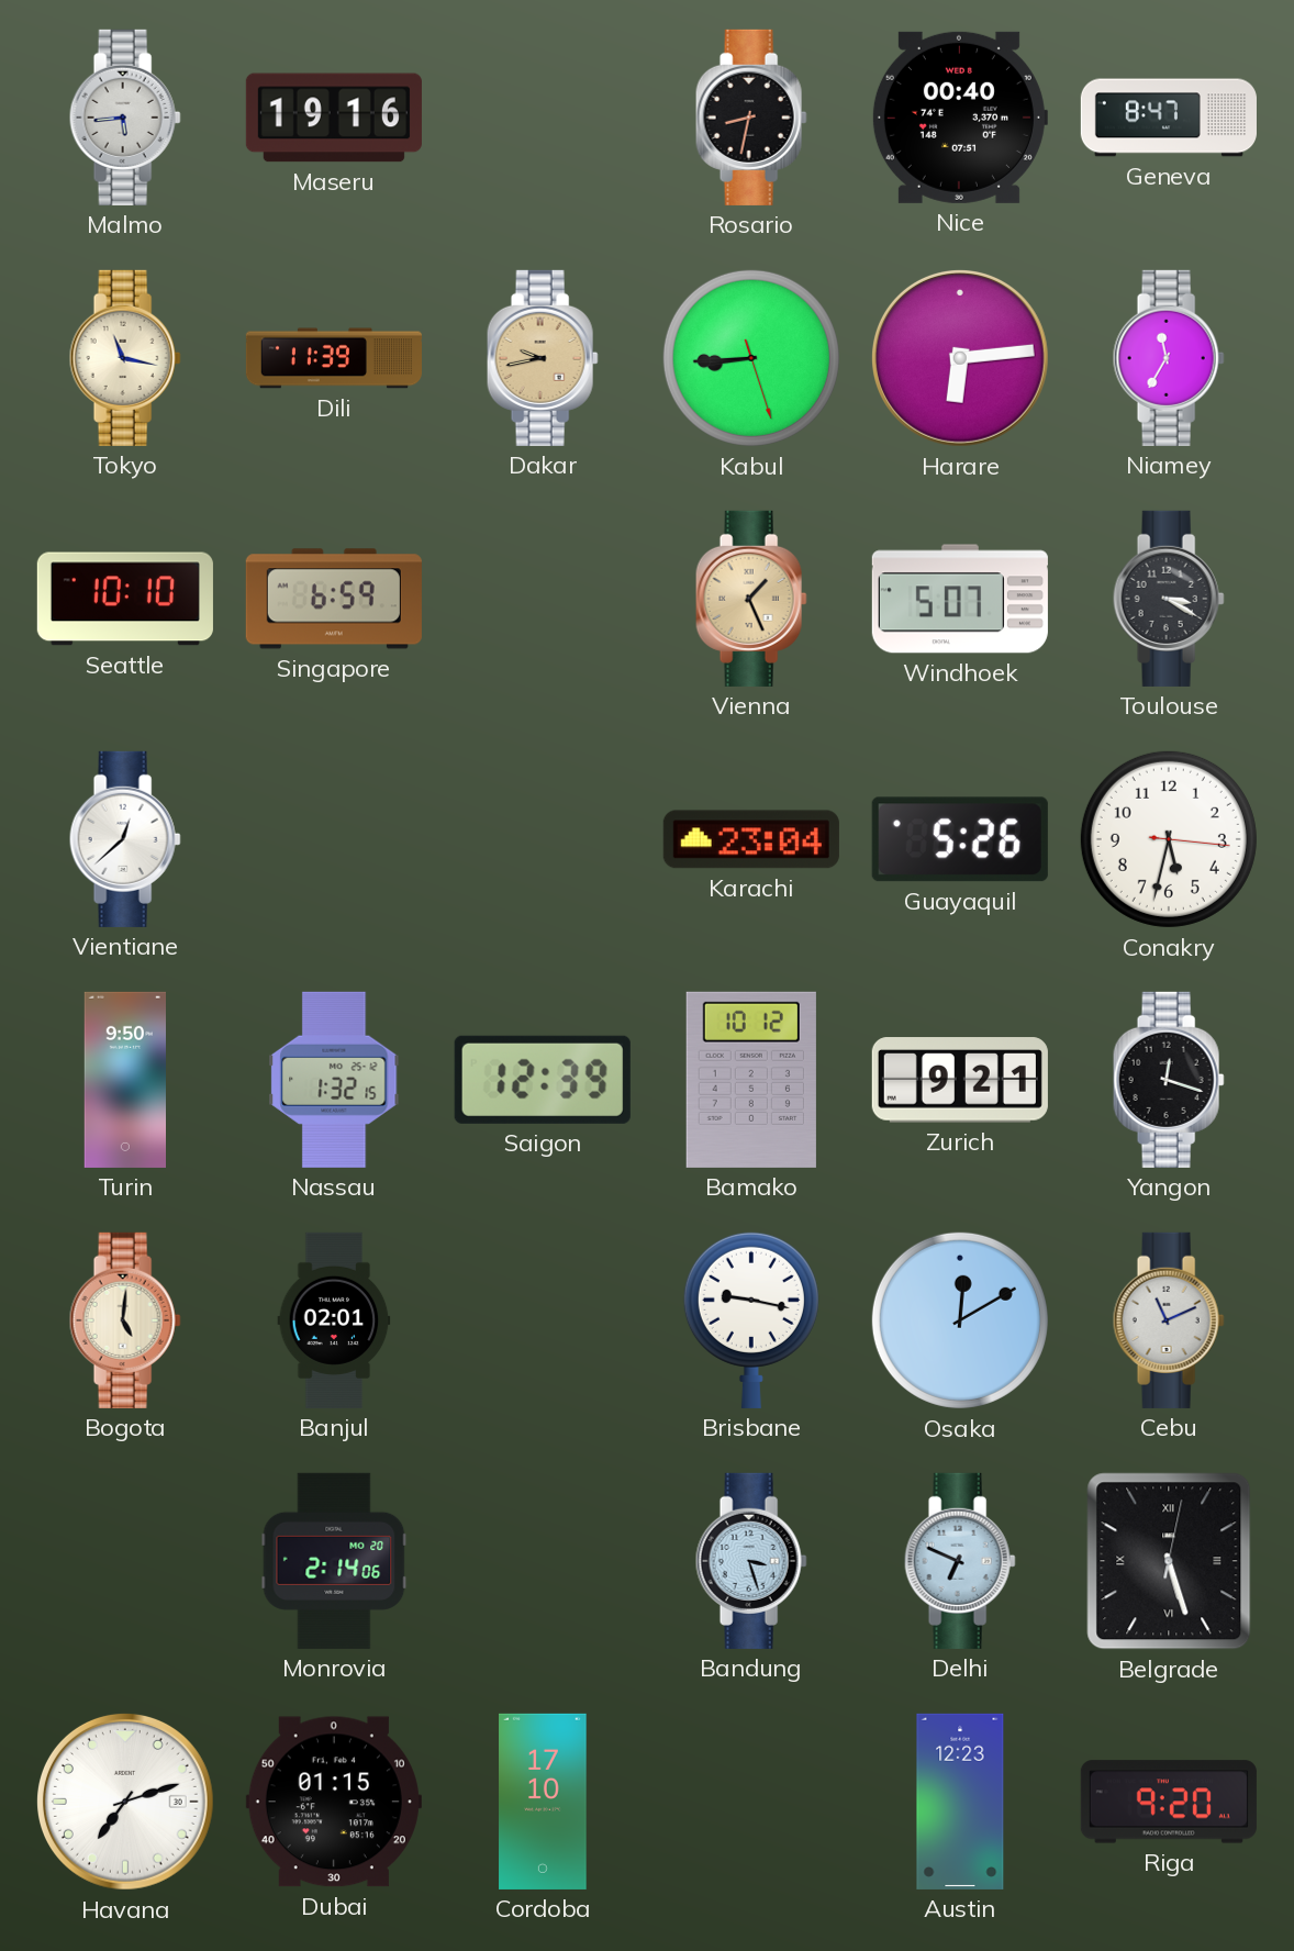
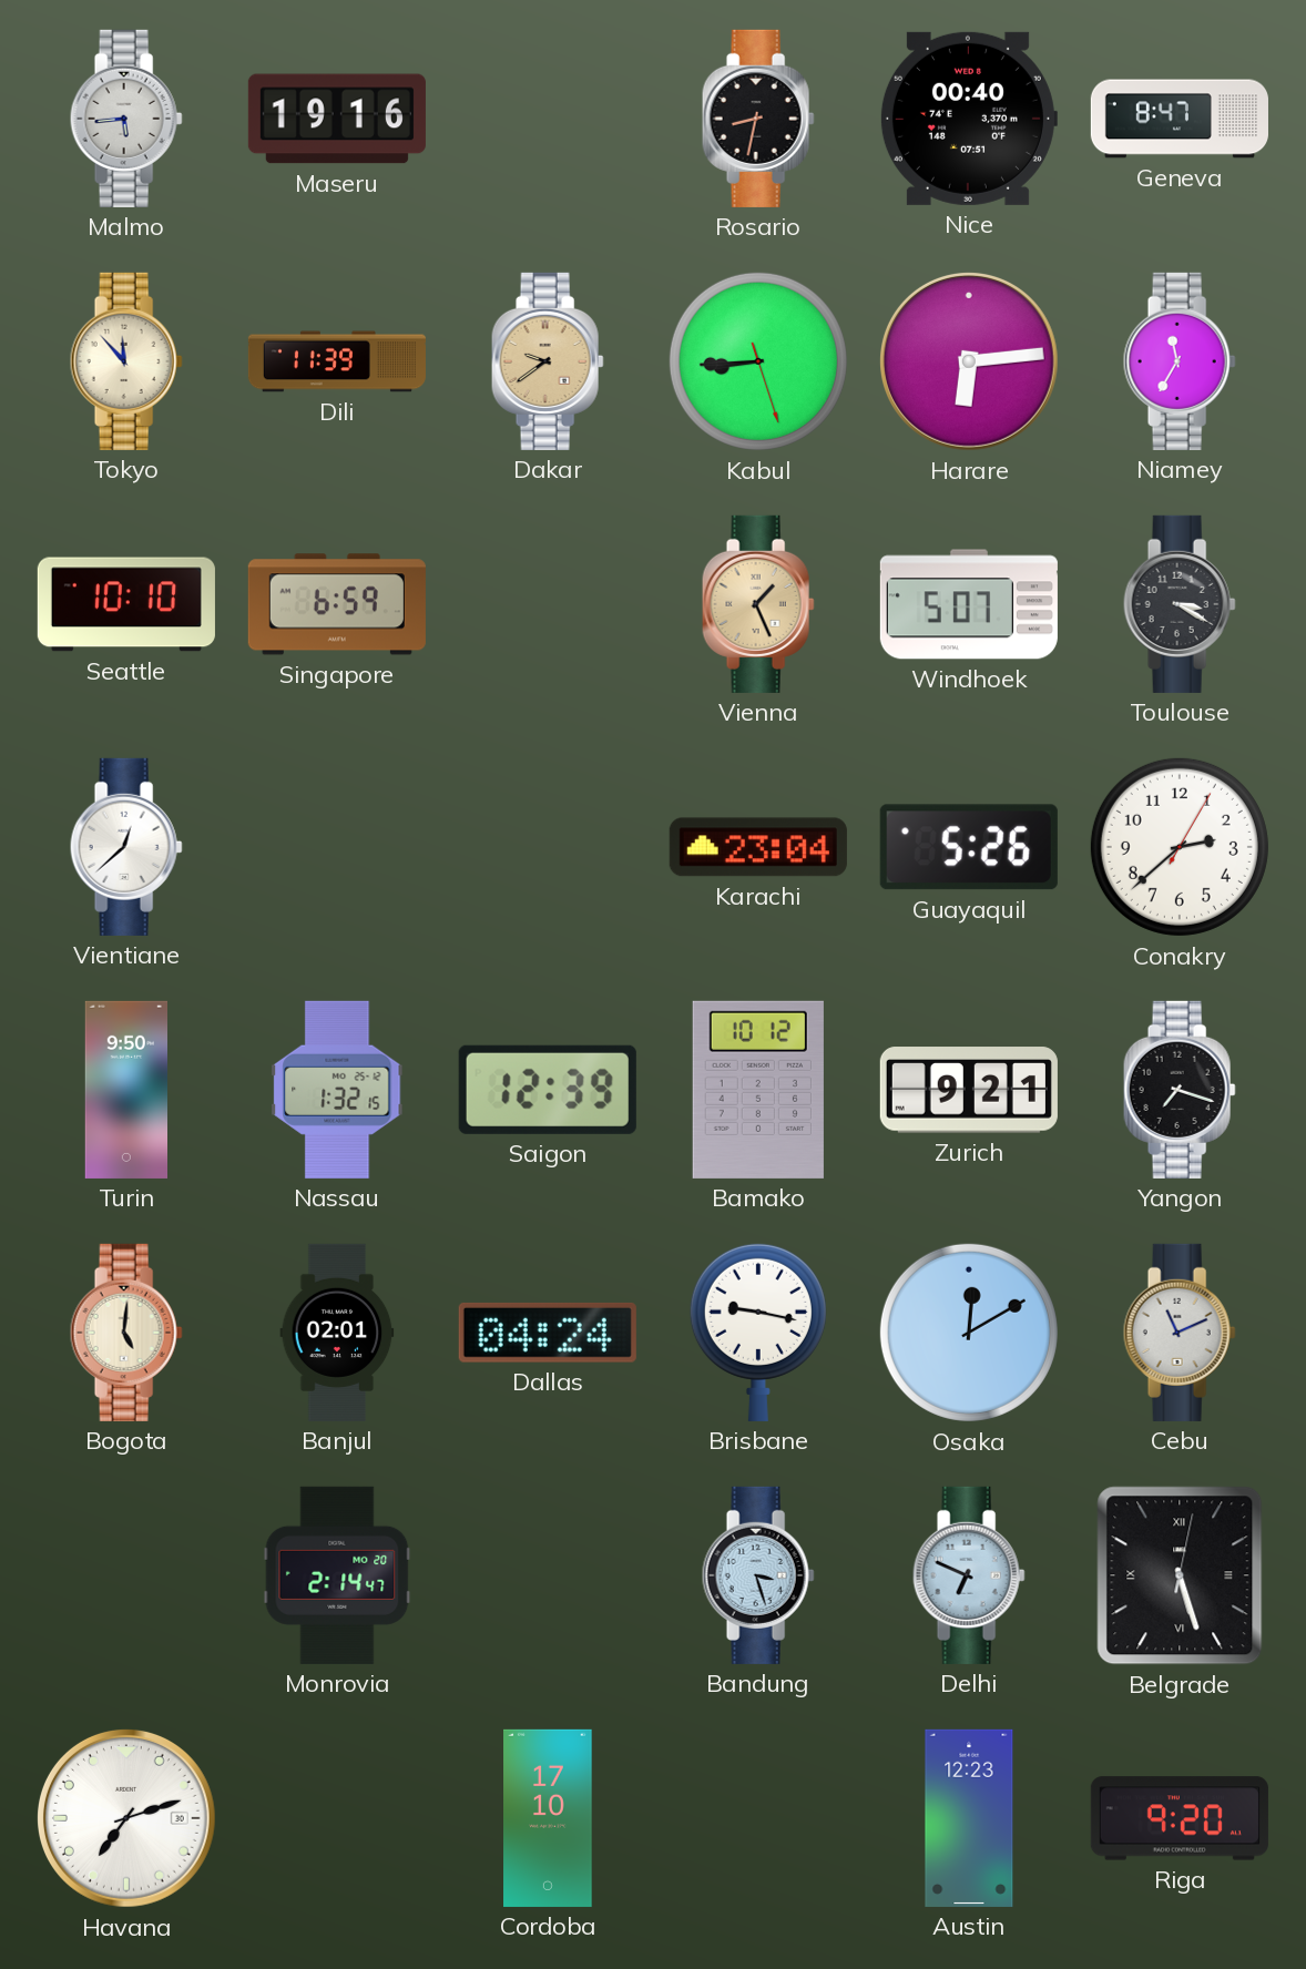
Tokyo: 11:17 -> 11:53 (126, 361)
Dakar: 9:43 -> 9:39 (548, 361)
Conakry: 5:32 -> 2:38 (1180, 847)
Yangon: 12:18 -> 7:18 (1180, 1090)
Dallas: none -> 04:24 (548, 1333)
Monrovia: 2:14:06 -> 2:14:47 (337, 1575)
Dubai: 01:15 -> none (334, 1802)
